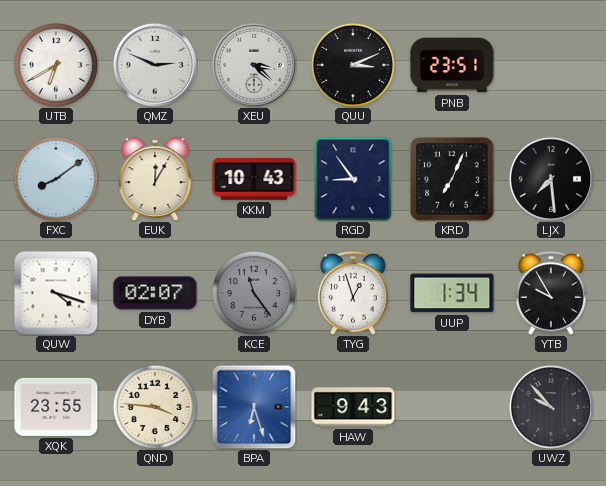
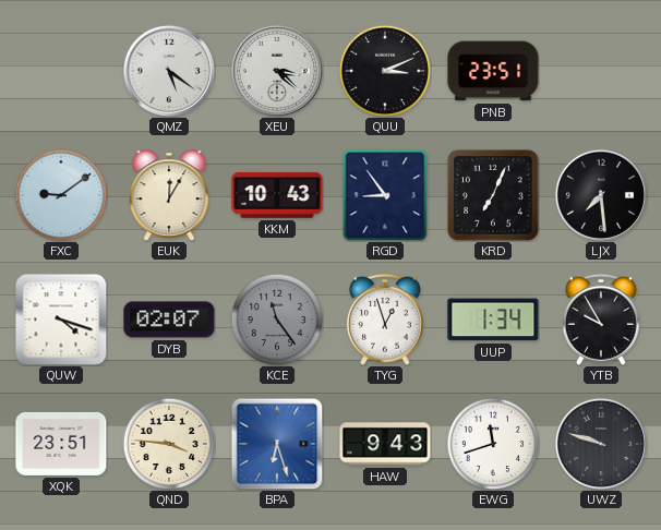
UTB: 6:40 -> none (56, 65)
QMZ: 2:49 -> 5:21 (169, 71)
FXC: 8:09 -> 9:09 (61, 195)
XQK: 23:55 -> 23:51 (61, 444)
EWG: none -> 11:42 (493, 444)
UWZ: 9:53 -> 9:48 (601, 444)
